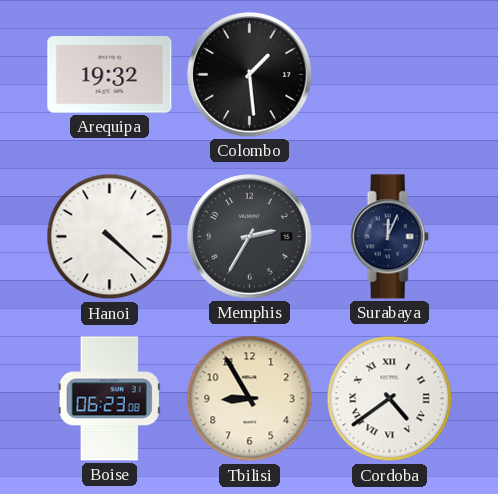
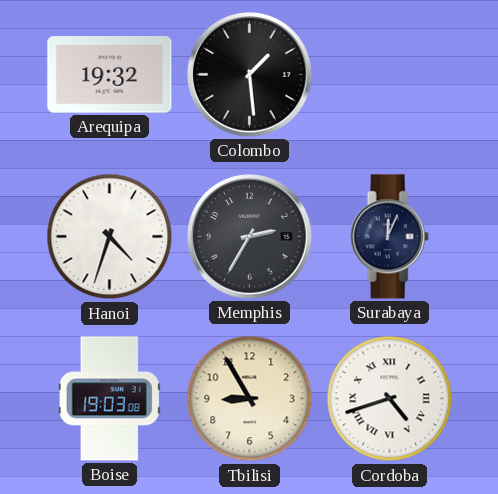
Hanoi: 4:22 -> 4:33 (110, 237)
Boise: 06:23 -> 19:03 (109, 399)
Cordoba: 4:39 -> 4:42 (390, 399)
